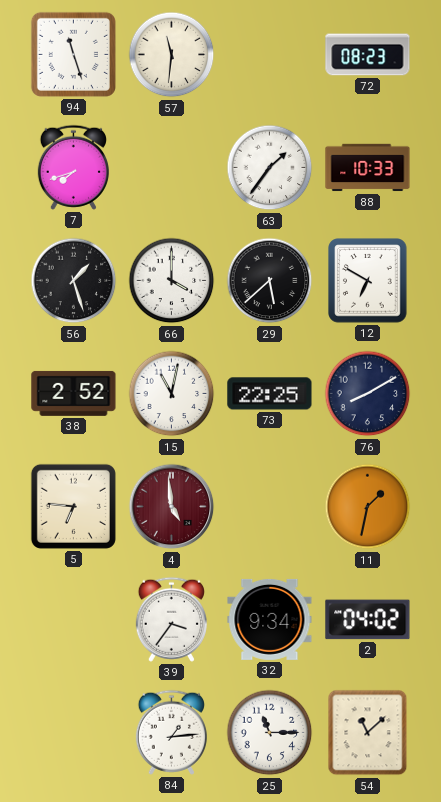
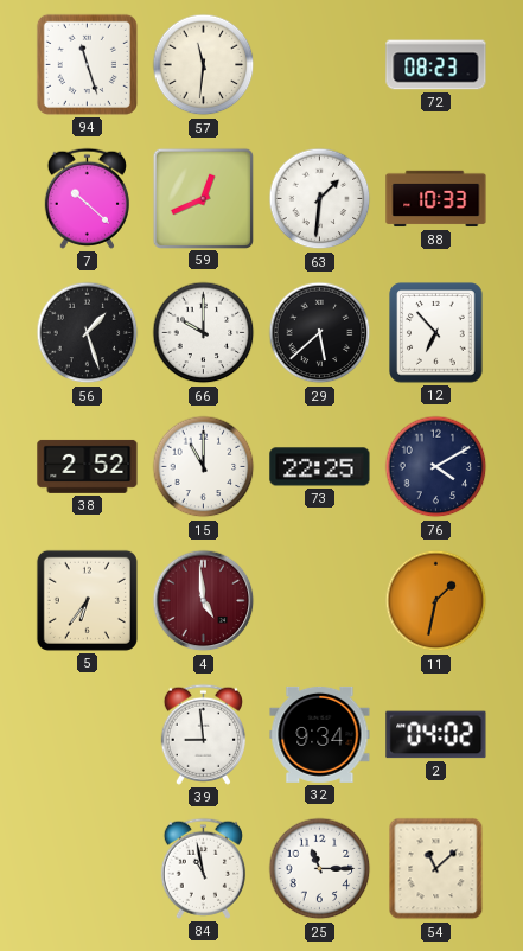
7: 7:42 -> 10:22 (87, 198)
59: none -> 12:41 (203, 198)
63: 1:36 -> 1:31 (320, 199)
66: 4:00 -> 10:00 (204, 333)
12: 6:50 -> 6:53 (436, 333)
15: 11:02 -> 11:00 (204, 467)
76: 8:10 -> 4:10 (436, 467)
5: 6:46 -> 6:36 (87, 600)
39: 3:36 -> 8:59 (203, 734)
84: 1:14 -> 10:58 (203, 868)
